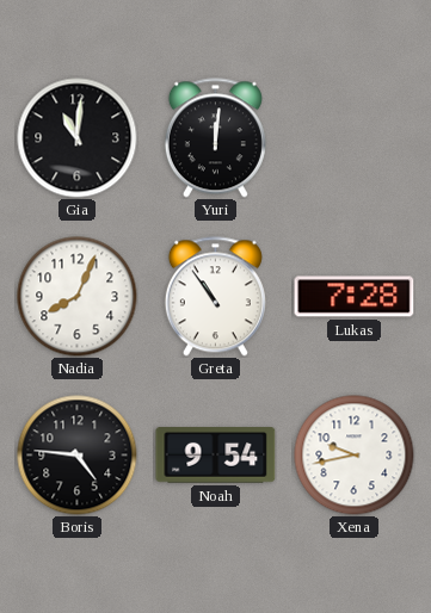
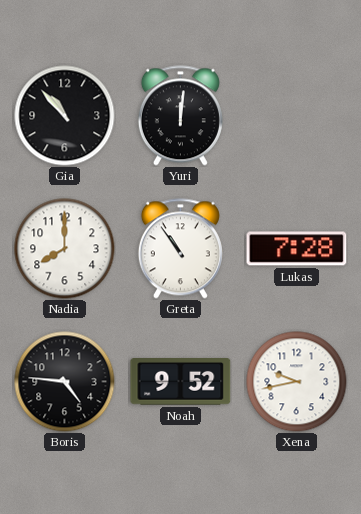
Gia: 11:01 -> 10:53 (65, 116)
Nadia: 8:04 -> 8:00 (65, 249)
Noah: 9:54 -> 9:52 (181, 382)
